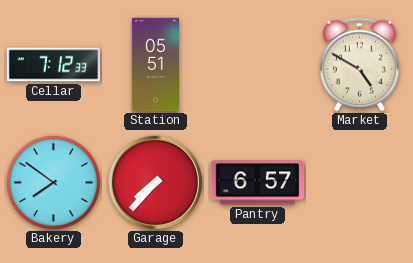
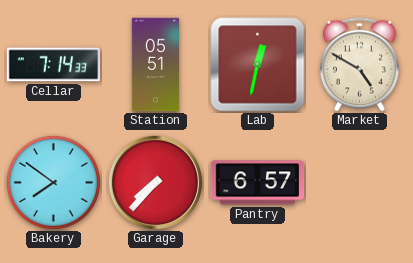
Cellar: 7:12 -> 7:14 (54, 65)
Lab: none -> 12:32 (258, 65)
